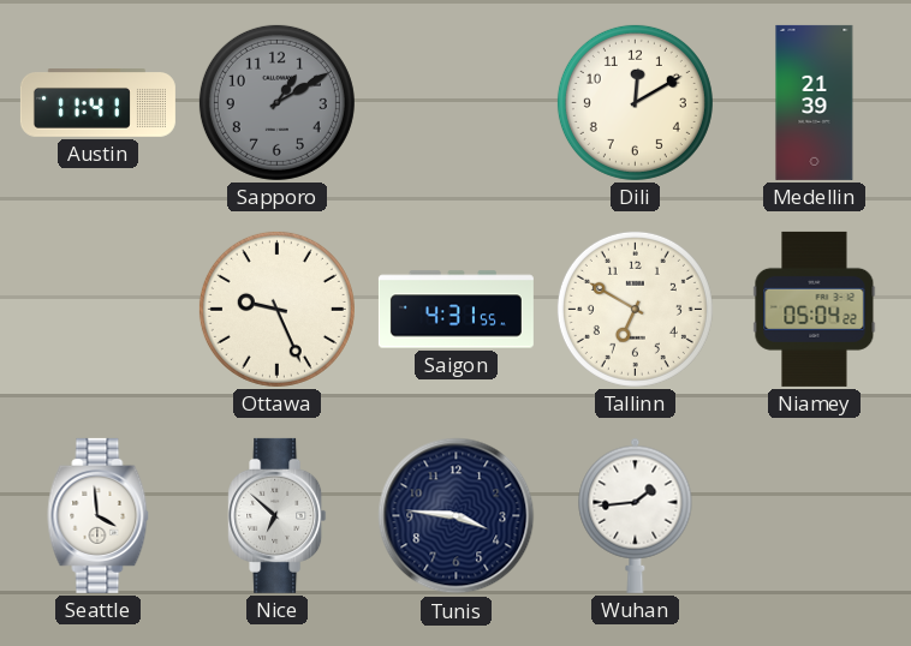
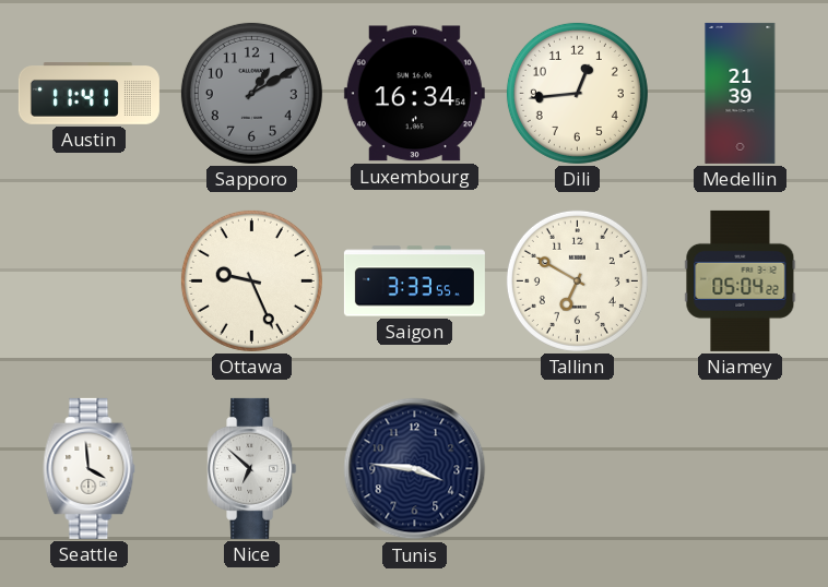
Luxembourg: none -> 16:34 (414, 94)
Dili: 12:10 -> 12:44 (577, 93)
Saigon: 4:31 -> 3:33 (414, 281)
Wuhan: 1:44 -> none (636, 515)
